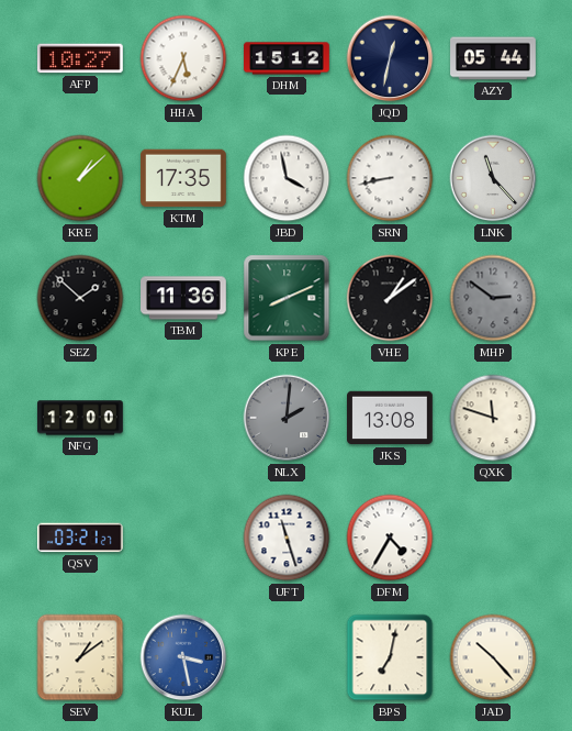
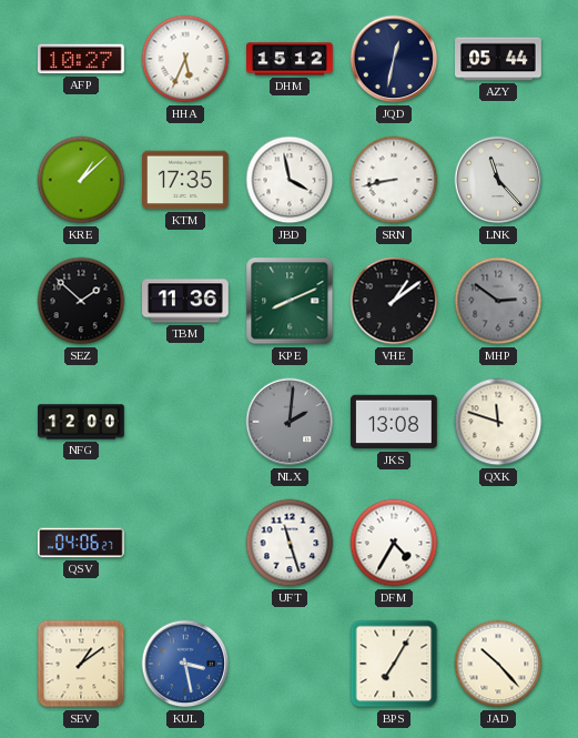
QSV: 03:21 -> 04:06 (82, 543)
BPS: 7:02 -> 7:05 (394, 664)
